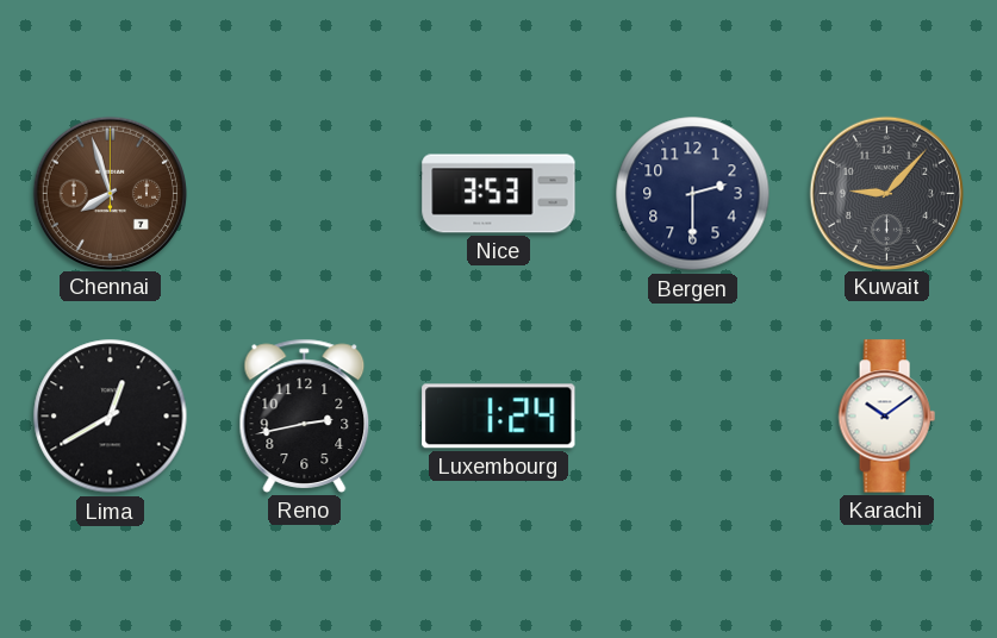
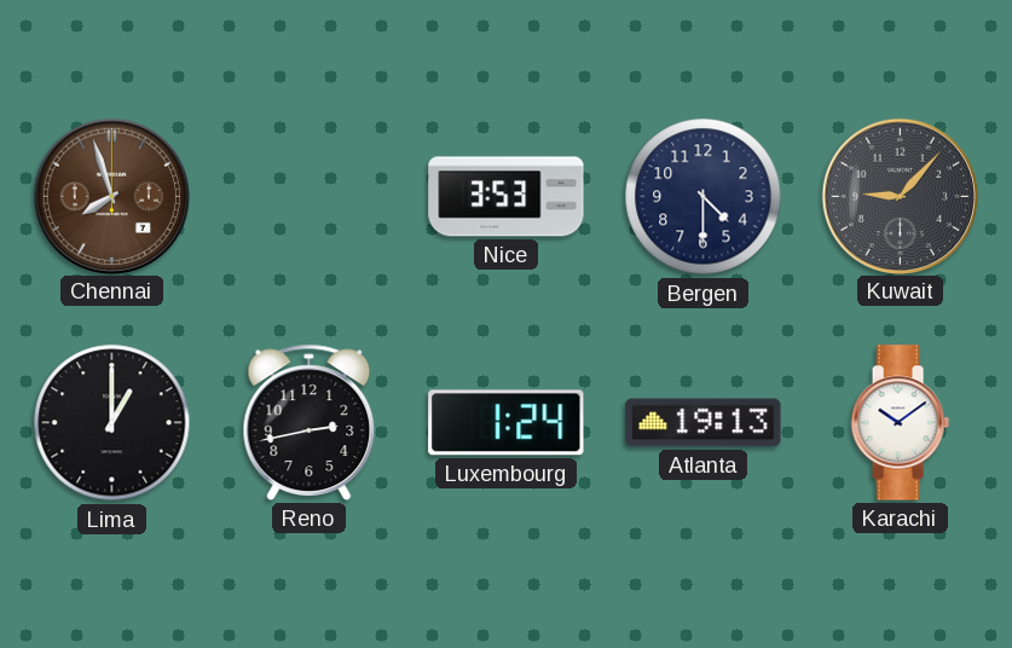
Bergen: 2:30 -> 4:30 (704, 197)
Lima: 12:40 -> 1:00 (112, 423)
Atlanta: none -> 19:13 (704, 423)
